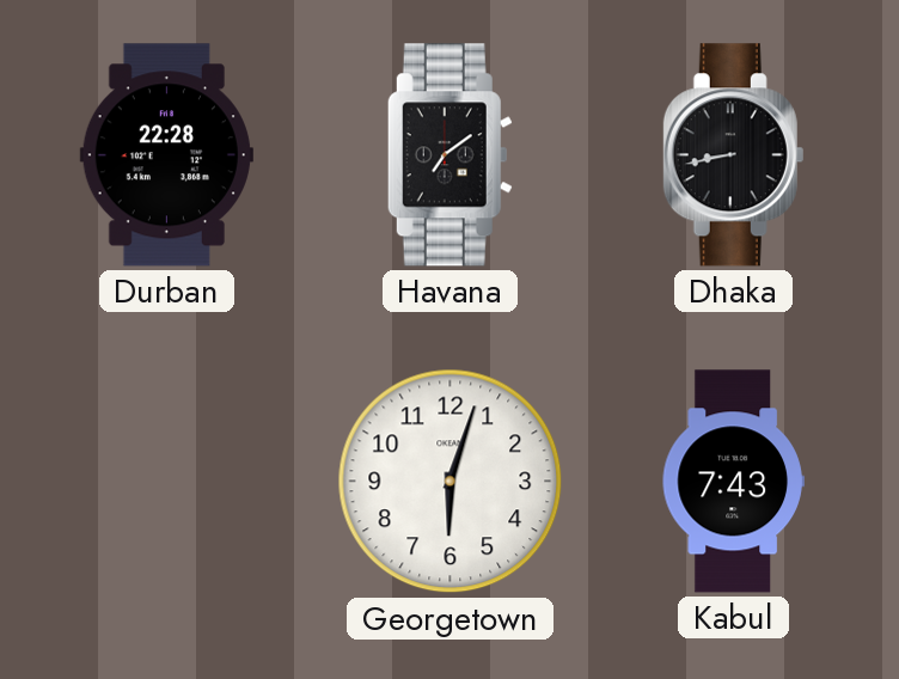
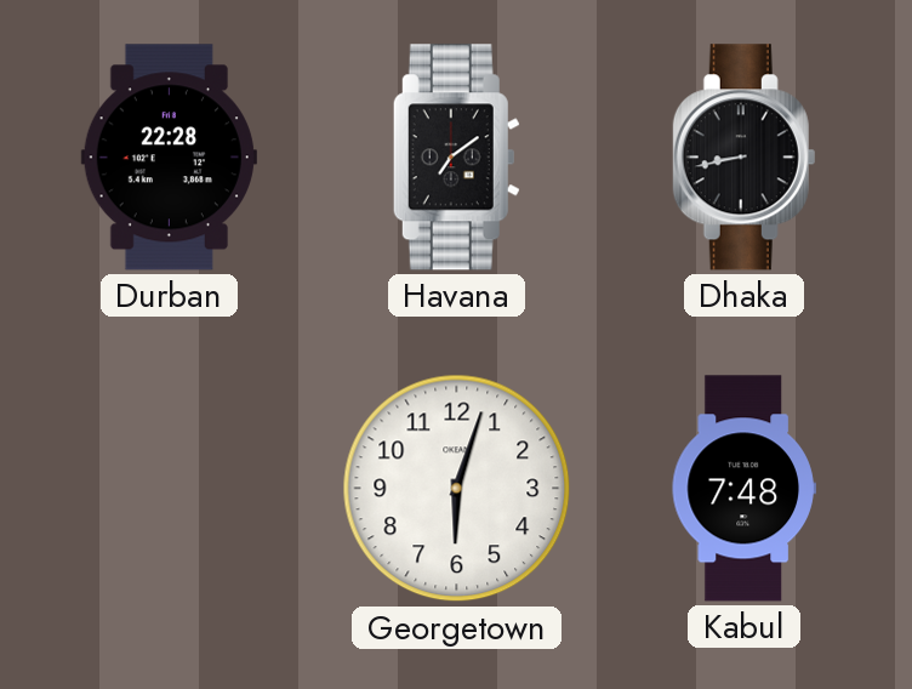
Kabul: 7:43 -> 7:48 (743, 489)
